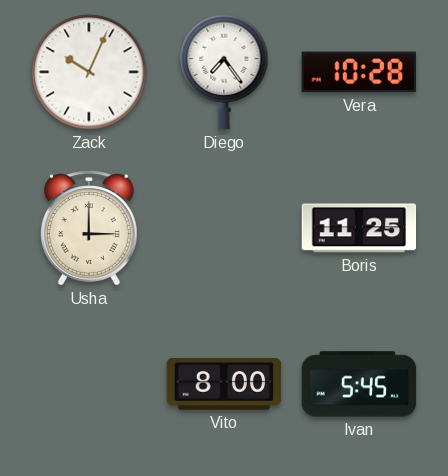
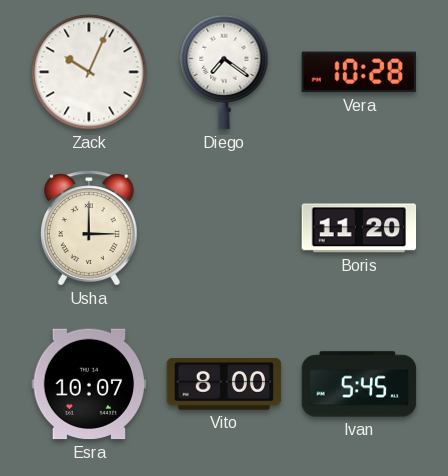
Diego: 7:24 -> 7:21 (224, 72)
Boris: 11:25 -> 11:20 (359, 228)
Esra: none -> 10:07 (89, 384)
